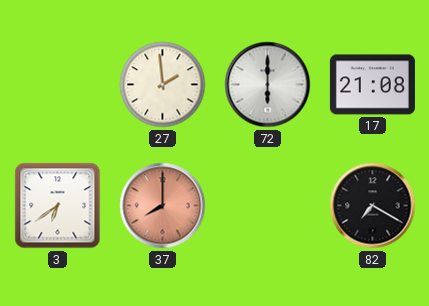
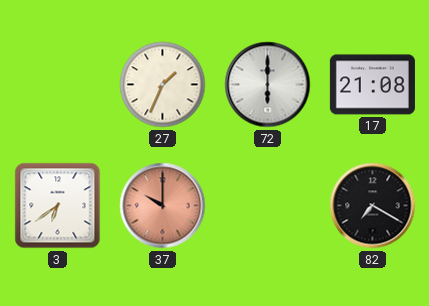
27: 1:59 -> 1:34 (163, 85)
37: 8:00 -> 10:00 (163, 206)
